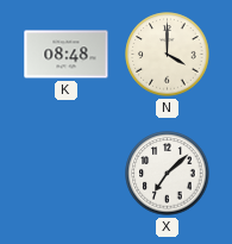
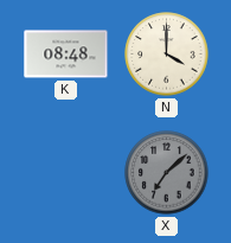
X dial: white -> grey (167, 173)
